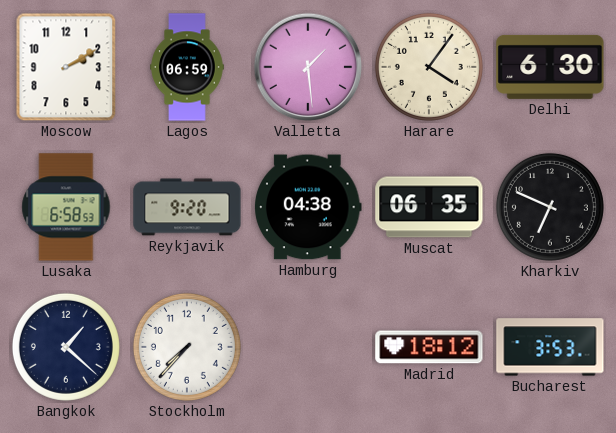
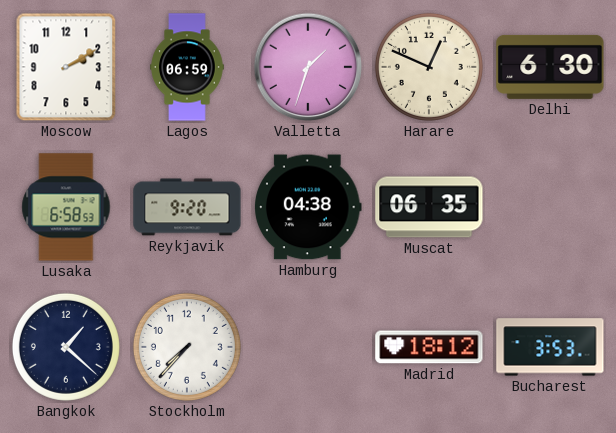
Valletta: 1:29 -> 1:33 (308, 67)
Harare: 4:06 -> 12:49 (429, 67)
Kharkiv: 6:49 -> none (550, 207)
